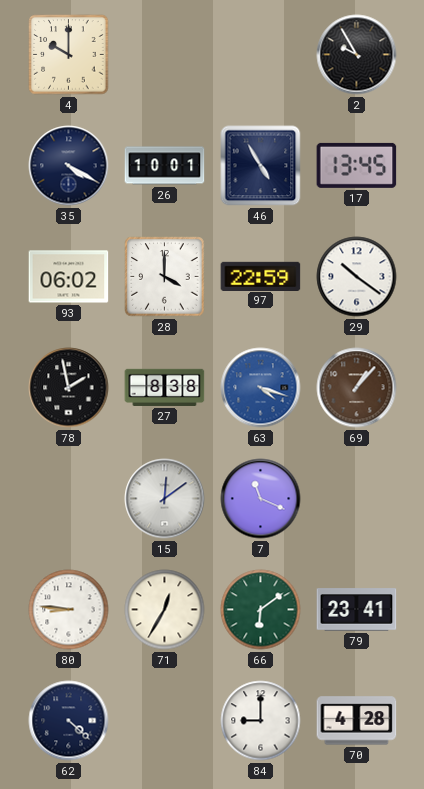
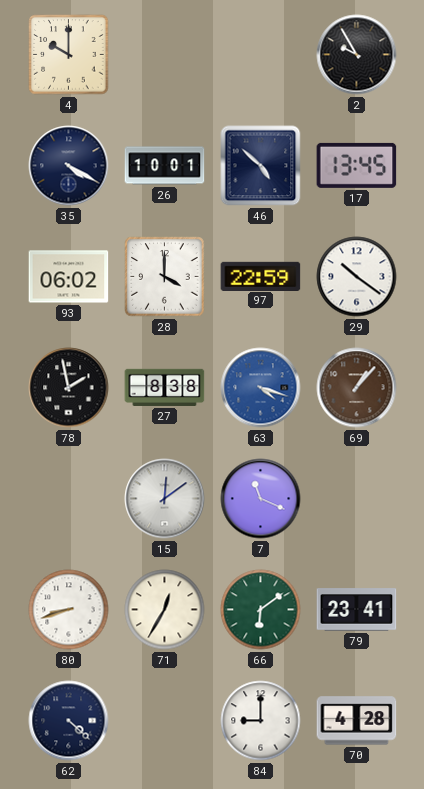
46: 4:55 -> 4:52 (261, 166)
80: 8:46 -> 8:42 (69, 610)
